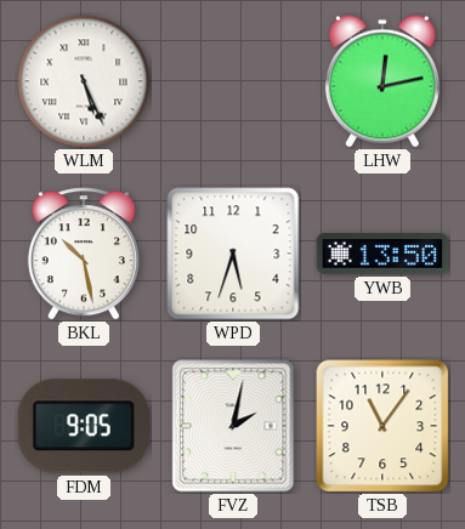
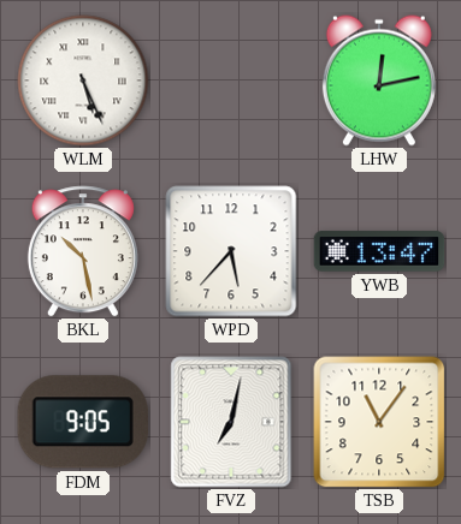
WPD: 5:33 -> 5:37 (231, 251)
YWB: 13:50 -> 13:47 (379, 251)
FVZ: 2:02 -> 7:02 (231, 422)
